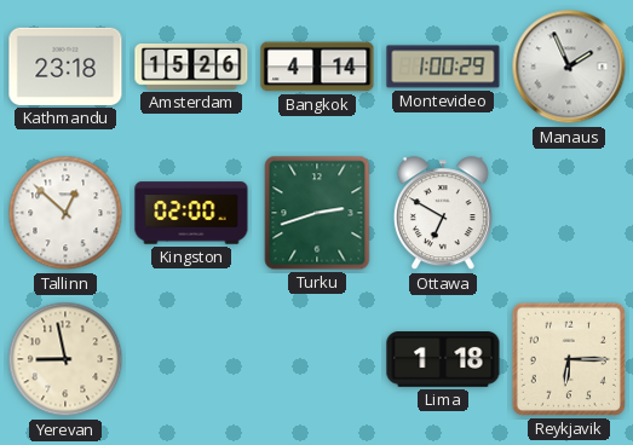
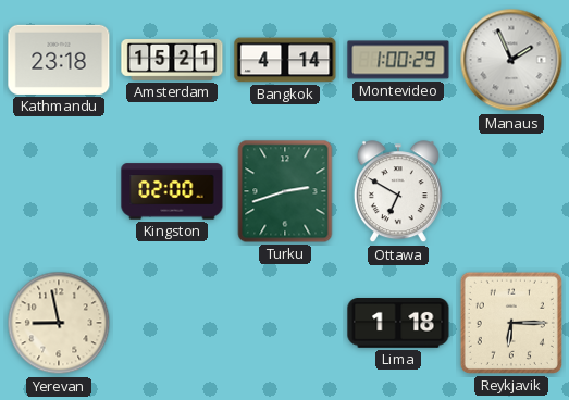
Amsterdam: 15:26 -> 15:21 (172, 61)
Tallinn: 12:52 -> none (65, 213)
